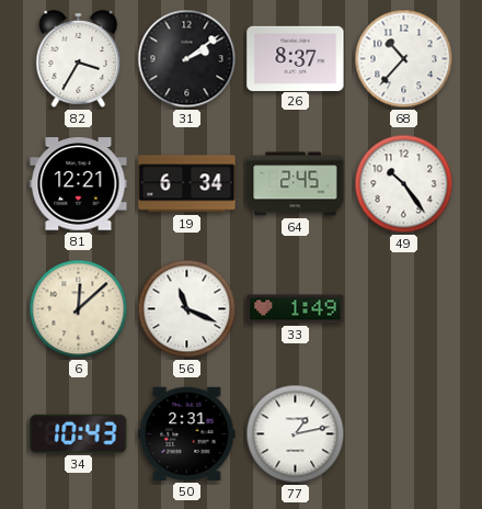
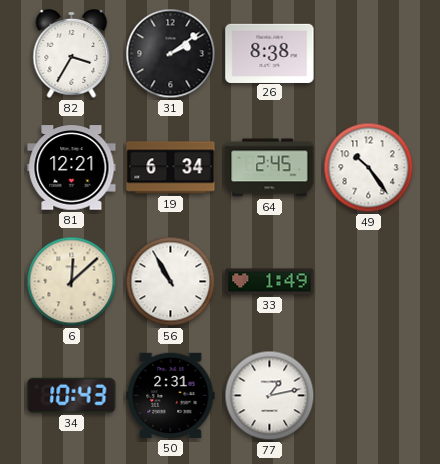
26: 8:37 -> 8:38 (270, 53)
68: 10:37 -> none (404, 59)
56: 11:19 -> 10:55 (171, 282)
